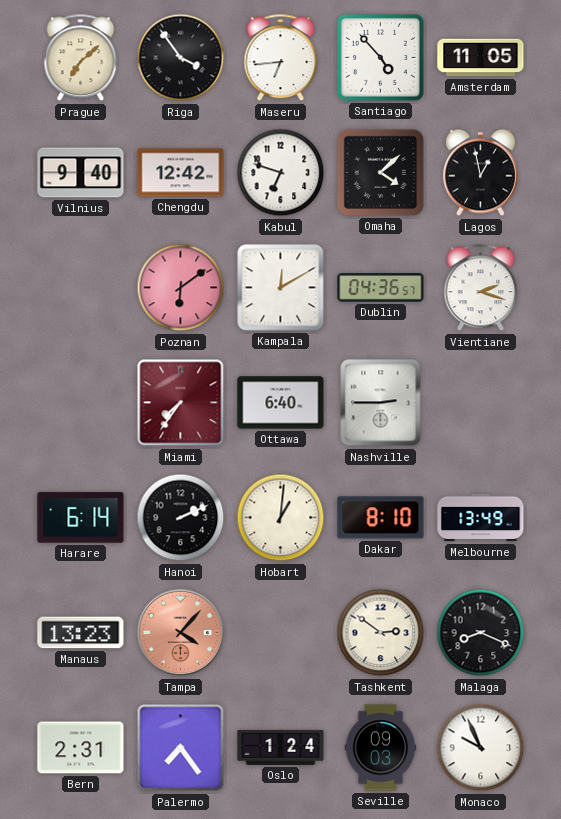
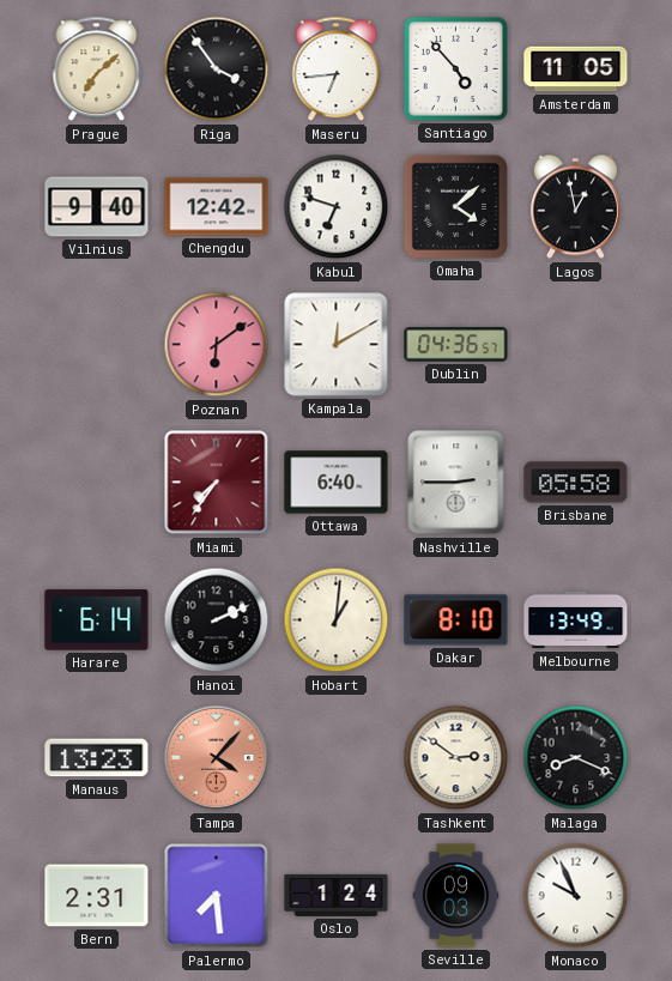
Vientiane: 2:18 -> none (481, 288)
Brisbane: none -> 05:58 (576, 483)
Palermo: 7:24 -> 7:29 (217, 896)
